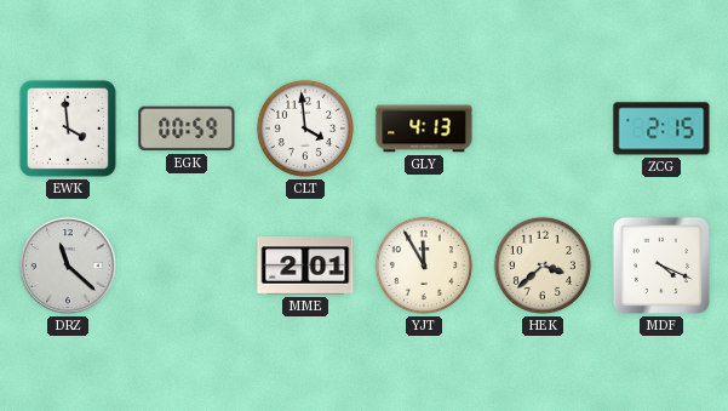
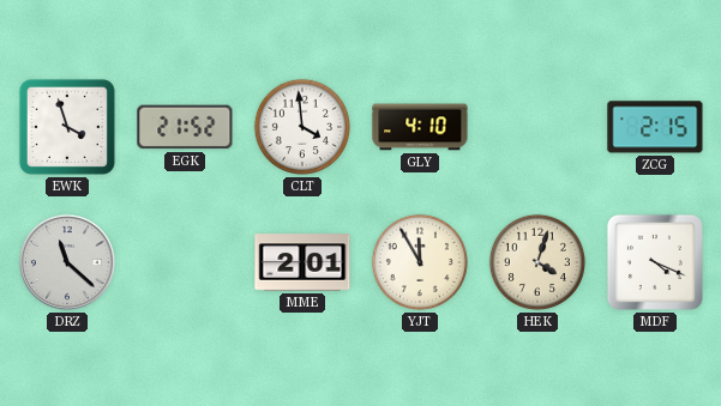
EWK: 3:59 -> 3:57 (67, 127)
EGK: 00:59 -> 21:52 (185, 127)
GLY: 4:13 -> 4:10 (420, 127)
HEK: 3:38 -> 4:03 (537, 262)
